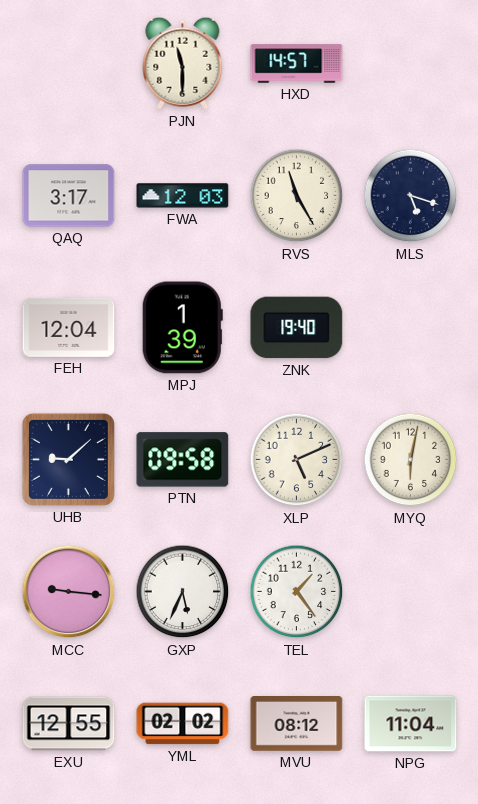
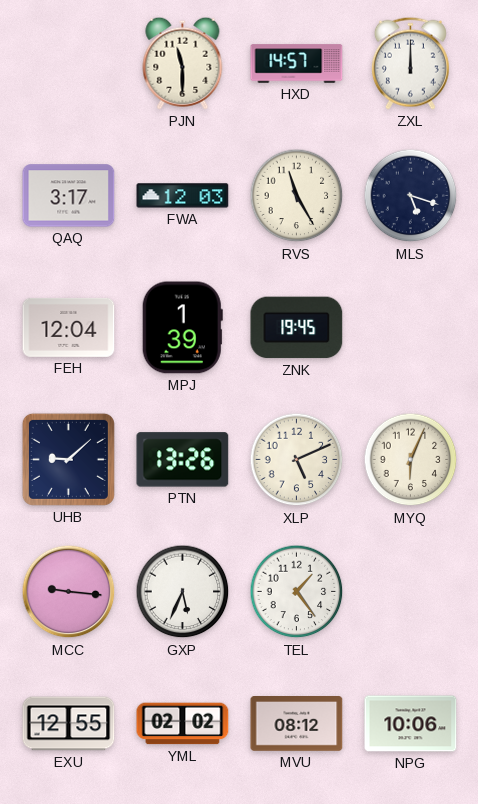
ZXL: none -> 12:00 (410, 63)
ZNK: 19:40 -> 19:45 (297, 328)
PTN: 09:58 -> 13:26 (183, 460)
MYQ: 6:02 -> 6:04 (411, 460)
NPG: 11:04 -> 10:06 (411, 724)
